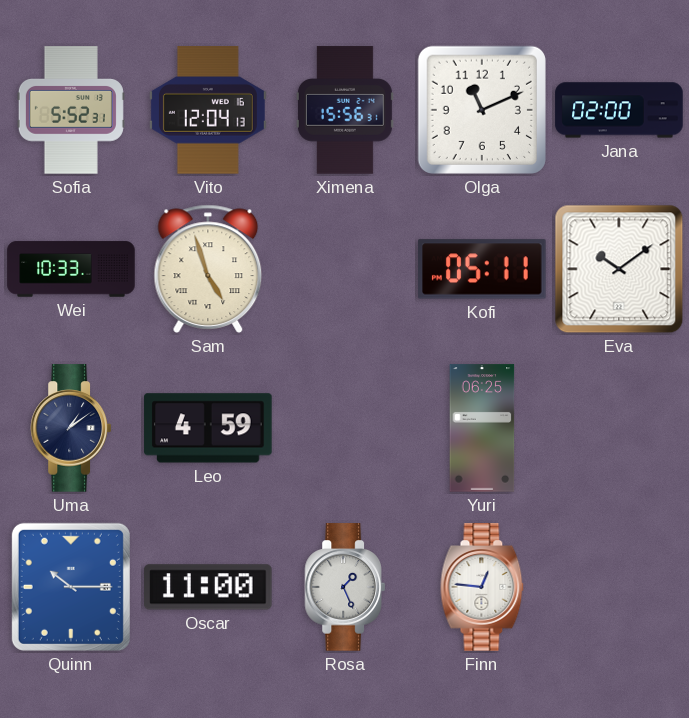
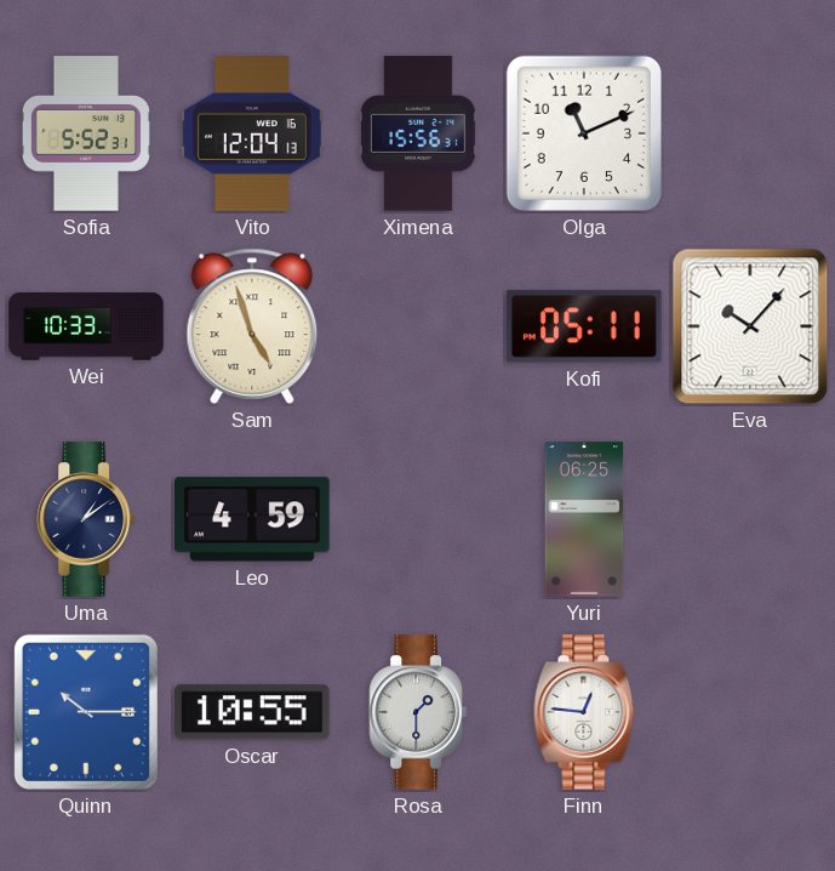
Jana: 02:00 -> none (619, 110)
Eva: 10:09 -> 10:07 (750, 326)
Oscar: 11:00 -> 10:55 (252, 712)
Rosa: 1:26 -> 1:30 (417, 712)
